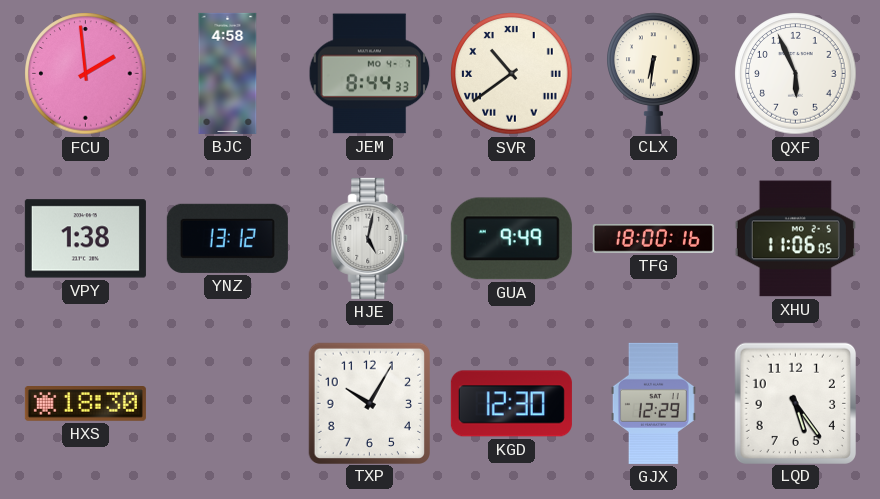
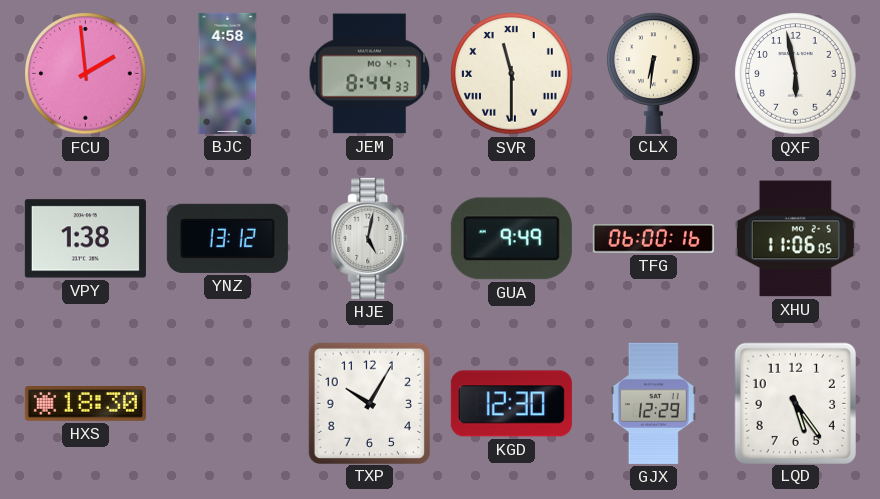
SVR: 10:39 -> 11:30 (512, 74)
QXF: 5:56 -> 5:58 (796, 74)
TFG: 18:00 -> 06:00 (653, 239)
